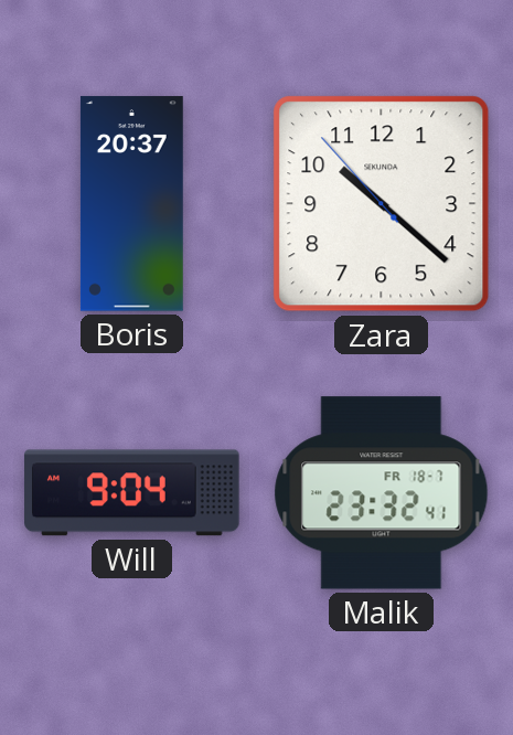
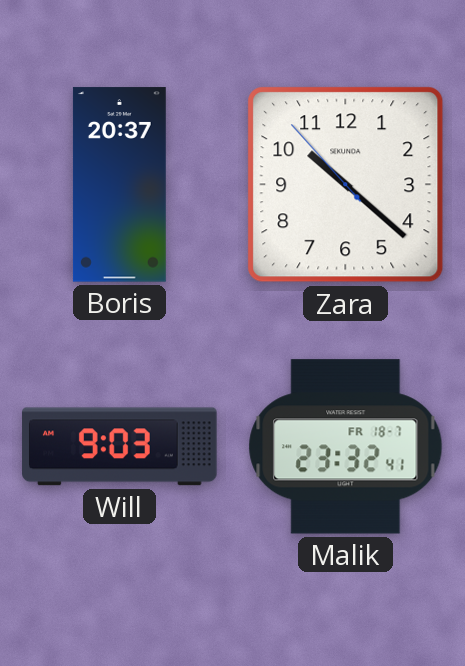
Will: 9:04 -> 9:03 (120, 447)
